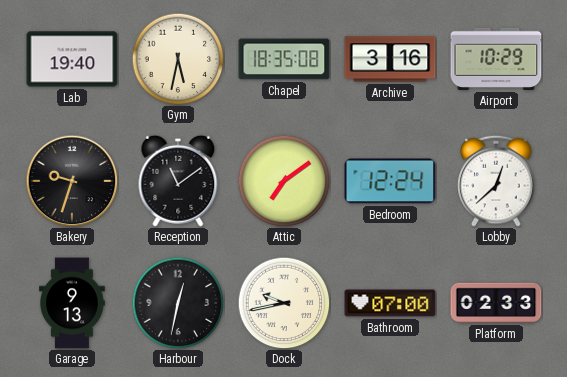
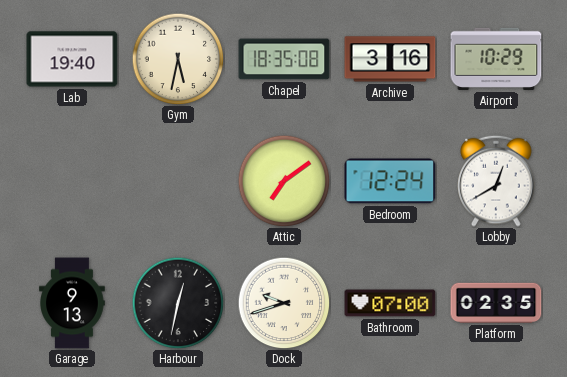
Bakery: 9:33 -> none (72, 181)
Reception: 11:09 -> none (178, 181)
Lobby: 12:38 -> 12:40 (496, 181)
Dock: 9:43 -> 9:42 (284, 303)
Platform: 02:33 -> 02:35 (496, 303)
